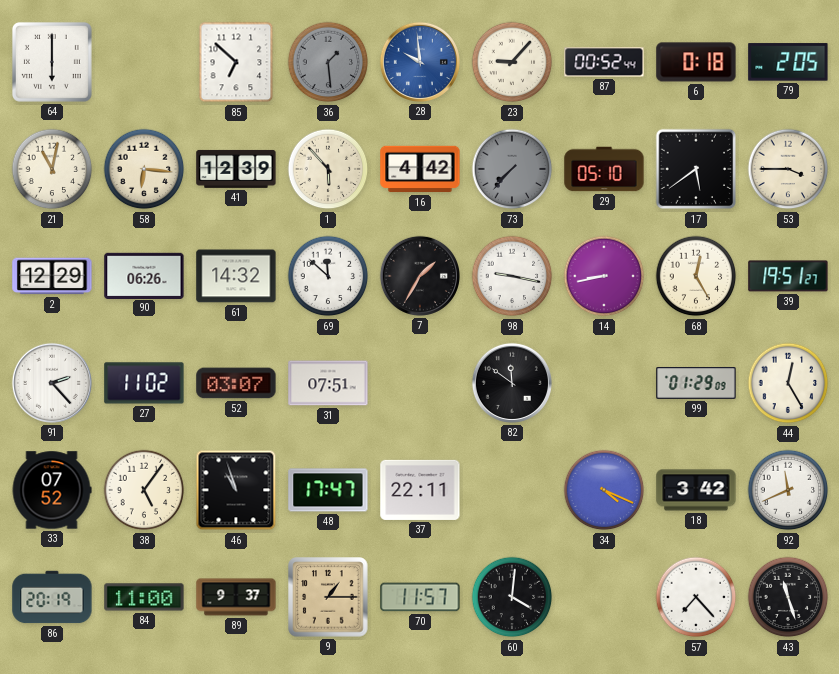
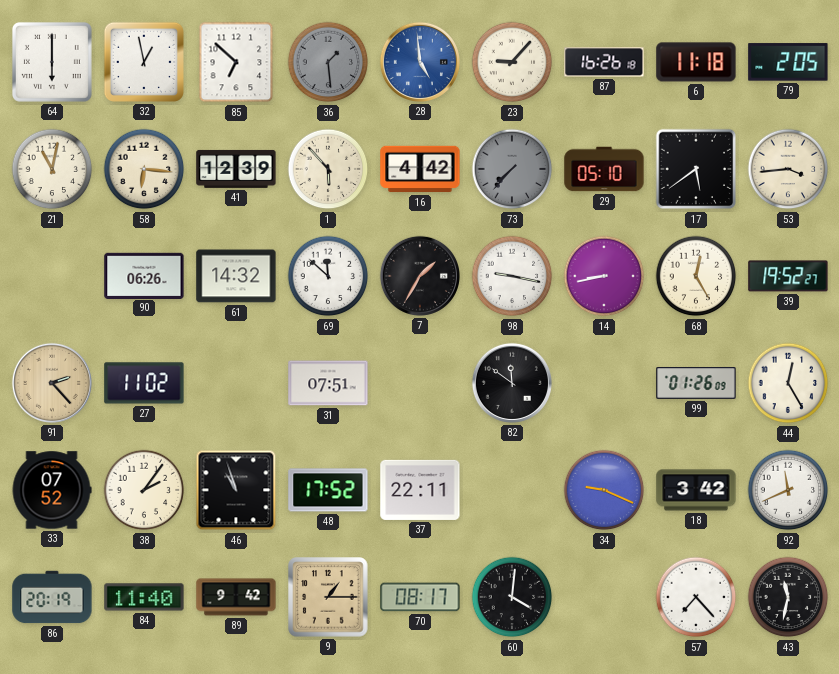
32: none -> 12:58 (144, 62)
28: 9:59 -> 4:59 (420, 62)
87: 00:52 -> 16:26 (604, 62)
6: 0:18 -> 11:18 (696, 62)
53: 3:45 -> 3:44 (788, 169)
2: 12:29 -> none (52, 276)
39: 19:51 -> 19:52 (788, 276)
91 dial: white -> champagne (52, 383)
52: 03:07 -> none (236, 383)
99: 01:29 -> 01:26 (696, 383)
38: 5:06 -> 2:06 (144, 490)
48: 17:47 -> 17:52 (328, 490)
34: 4:19 -> 9:19 (604, 490)
84: 11:00 -> 11:40 (144, 597)
89: 9:37 -> 9:42 (236, 597)
70: 11:57 -> 08:17 (420, 597)
43: 11:27 -> 11:32 (788, 597)
